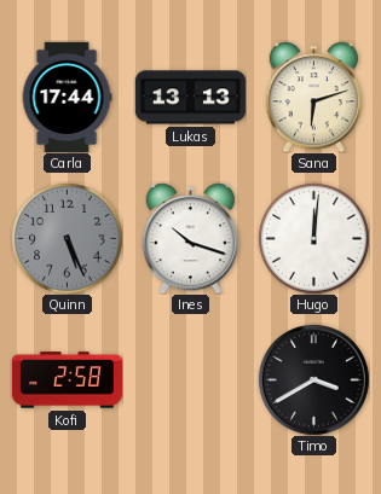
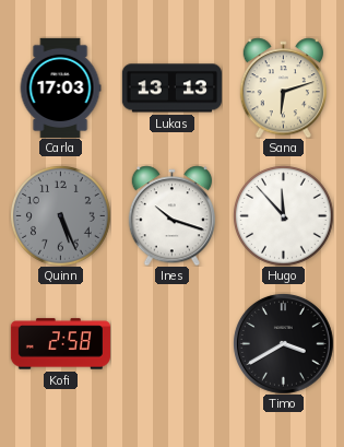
Carla: 17:44 -> 17:03 (60, 87)
Hugo: 12:01 -> 11:53 (284, 216)
